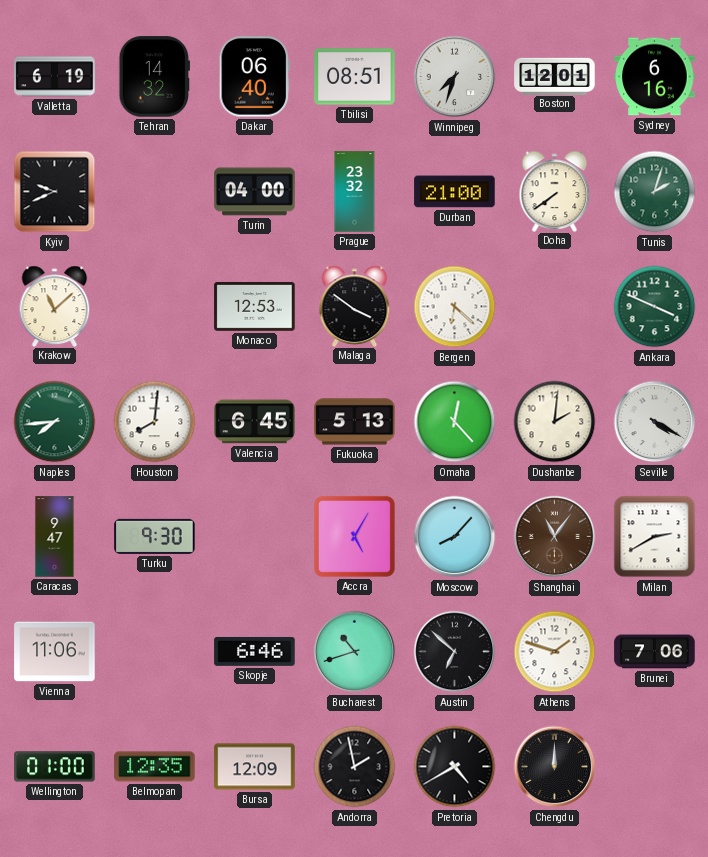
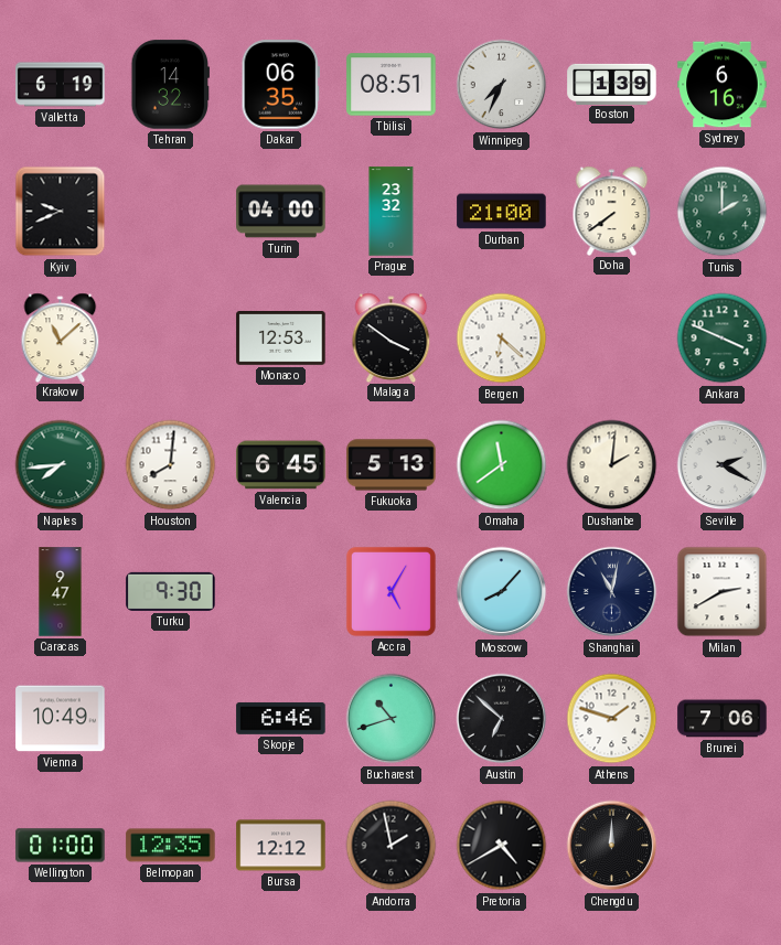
Dakar: 06:40 -> 06:35 (280, 85)
Winnipeg: 7:33 -> 7:34 (502, 85)
Boston: 12:01 -> 1:39 (612, 84)
Tunis: 2:03 -> 2:00 (723, 212)
Omaha: 12:23 -> 11:39 (502, 465)
Seville: 4:20 -> 2:20 (723, 465)
Shanghai: 11:06 -> 11:02 (612, 592)
Shanghai dial: brown -> navy (612, 592)
Vienna: 11:06 -> 10:49 (61, 719)
Bursa: 12:09 -> 12:12 (281, 846)
